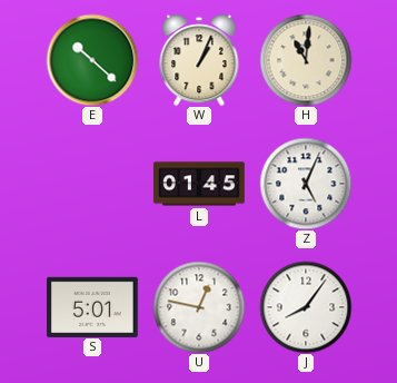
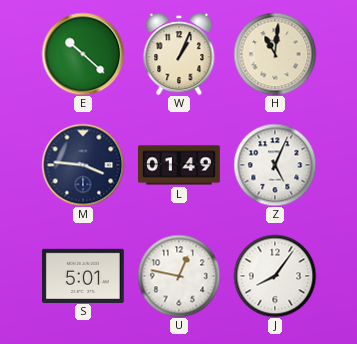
M: none -> 3:46 (83, 165)
L: 01:45 -> 01:49 (179, 165)
